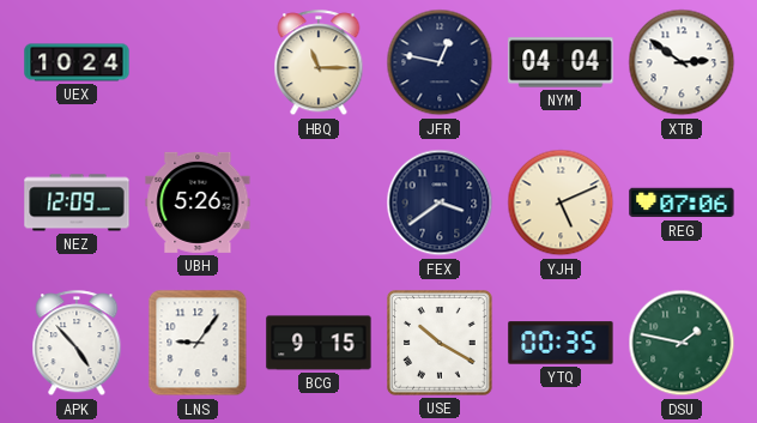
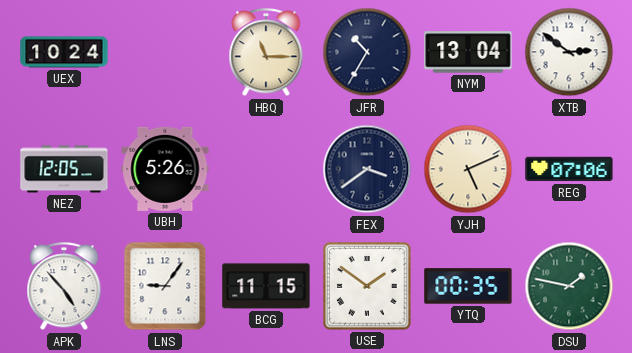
JFR: 12:47 -> 10:35 (367, 52)
NYM: 04:04 -> 13:04 (468, 52)
NEZ: 12:09 -> 12:05 (64, 169)
BCG: 9:15 -> 11:15 (266, 286)
USE: 10:20 -> 1:51 (368, 287)
